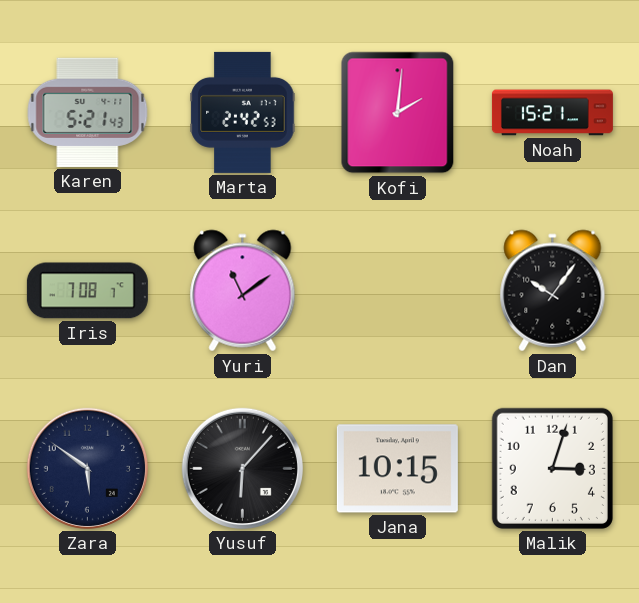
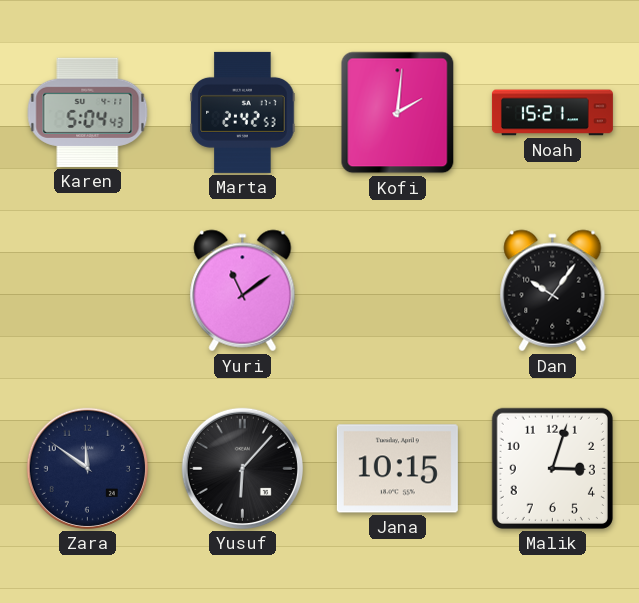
Karen: 5:21 -> 5:04 (88, 112)
Iris: 7:08 -> none (87, 291)
Zara: 5:51 -> 11:51 (87, 468)
